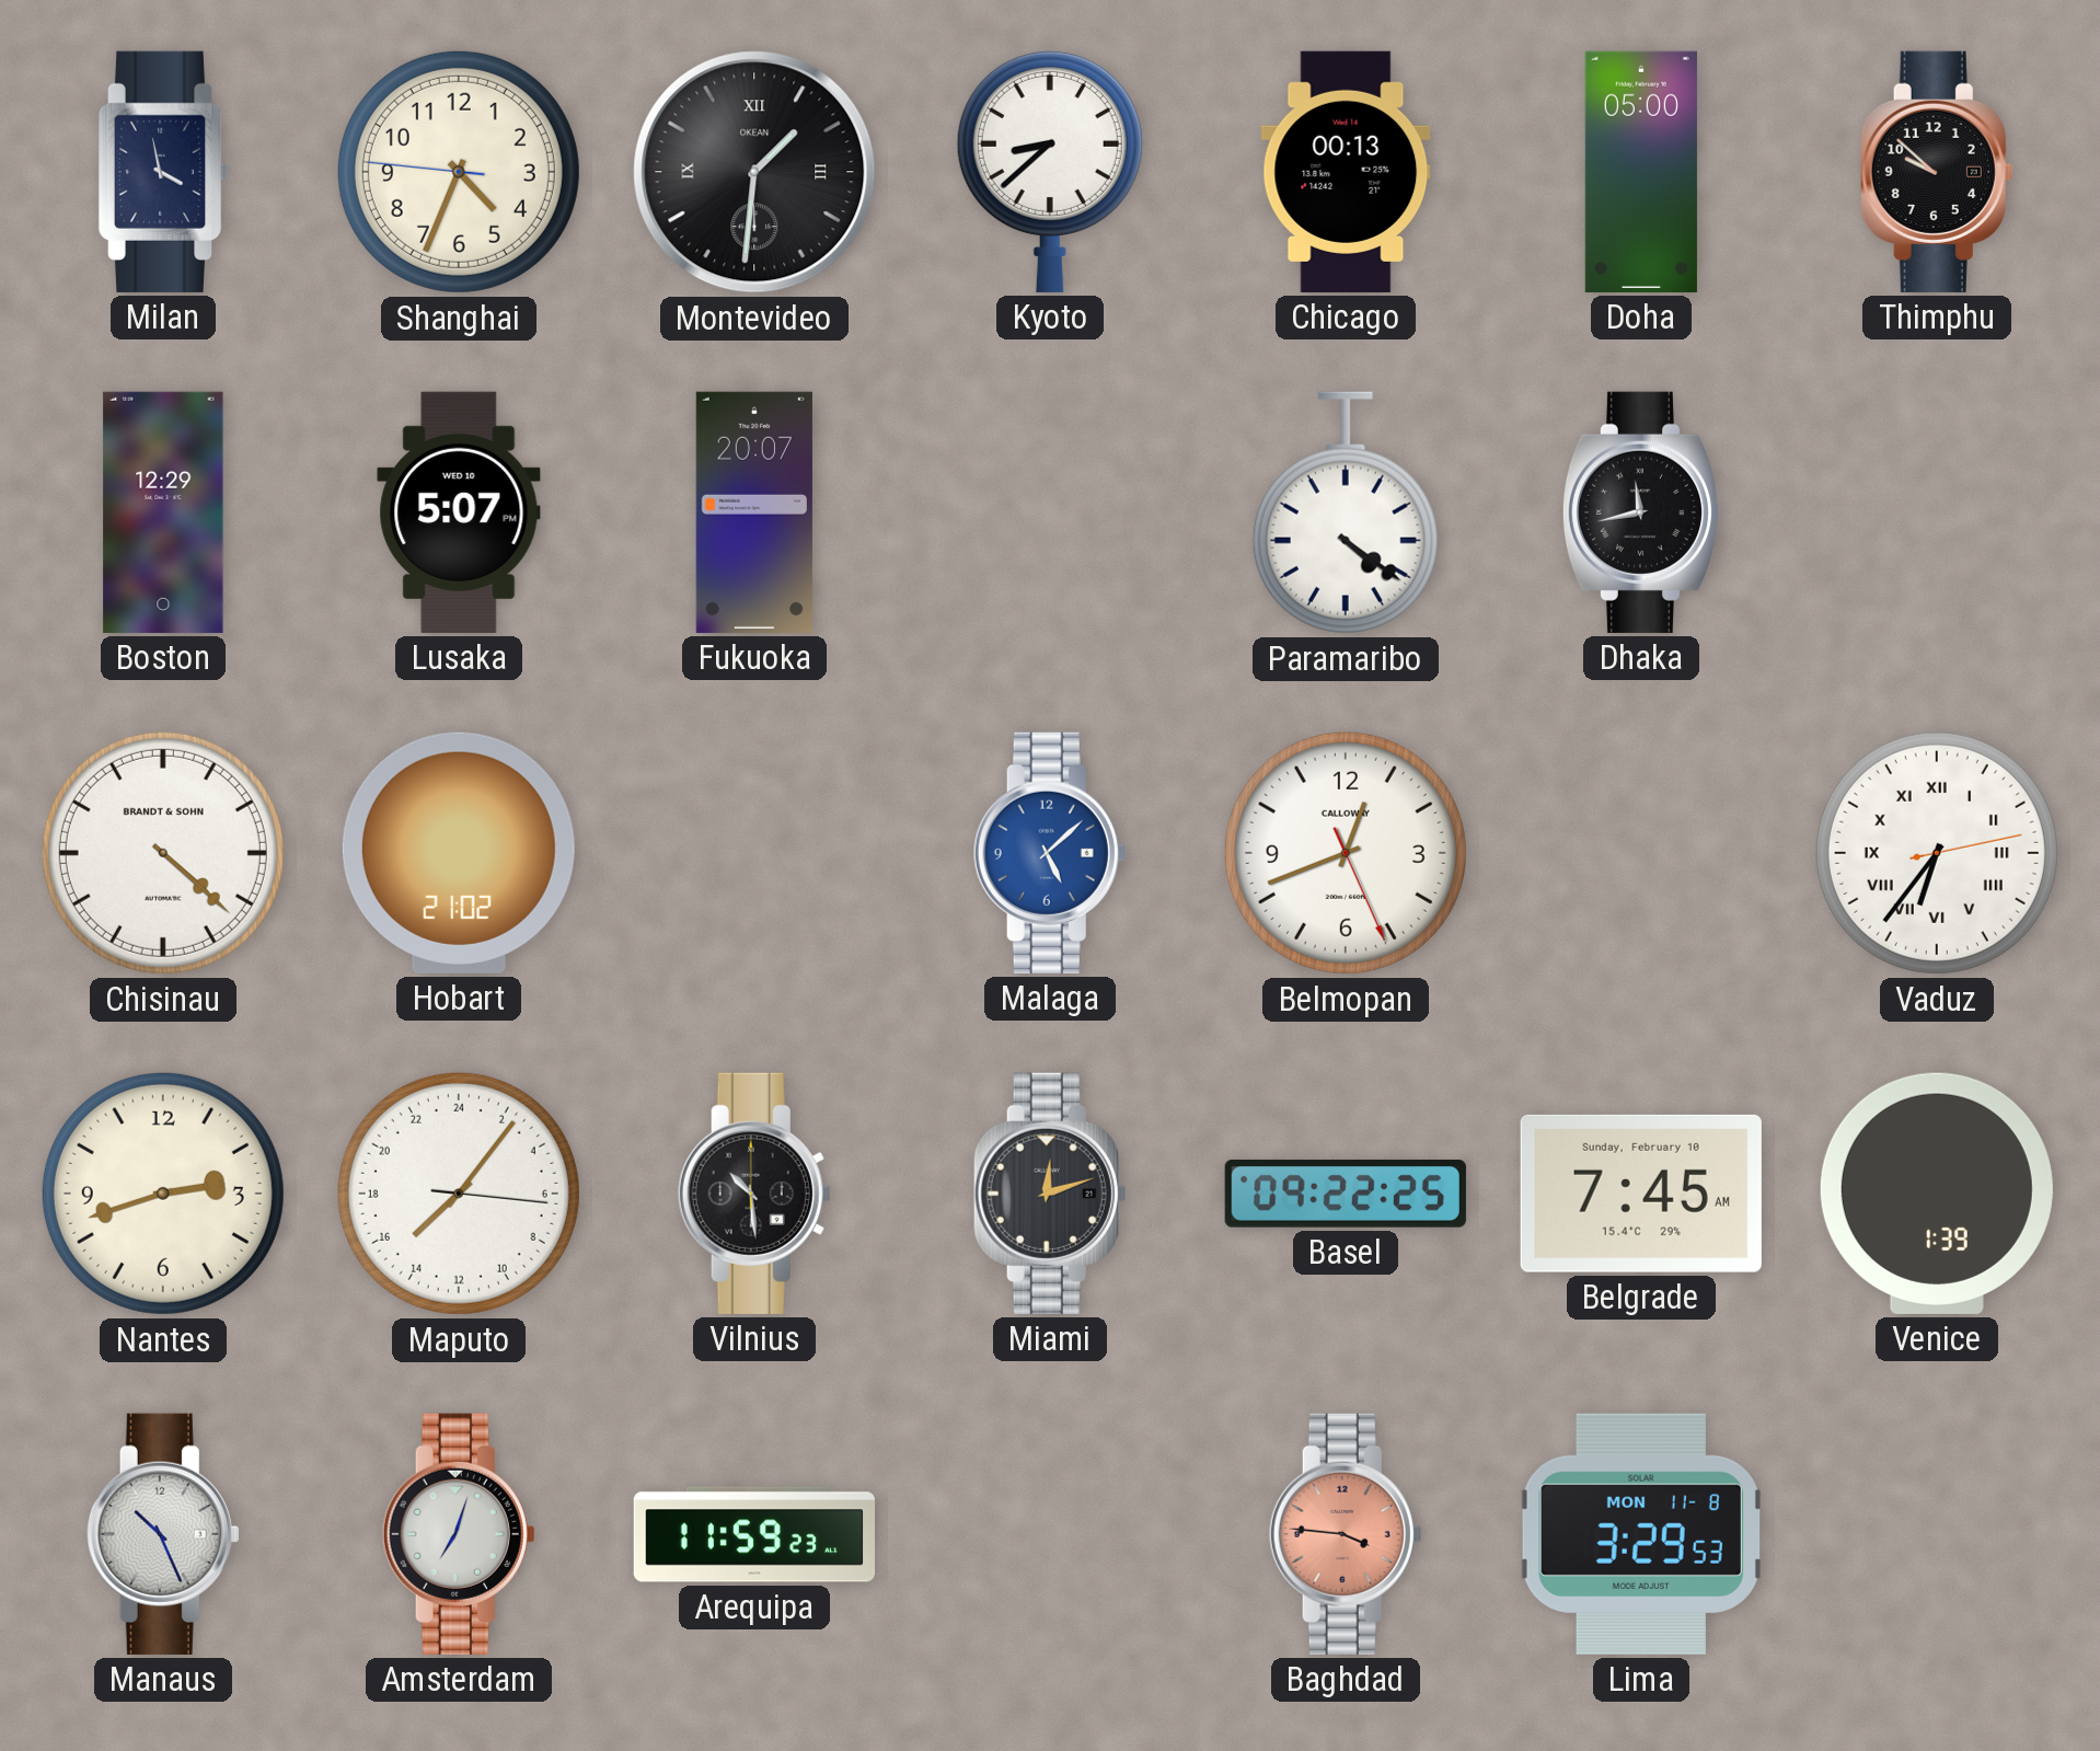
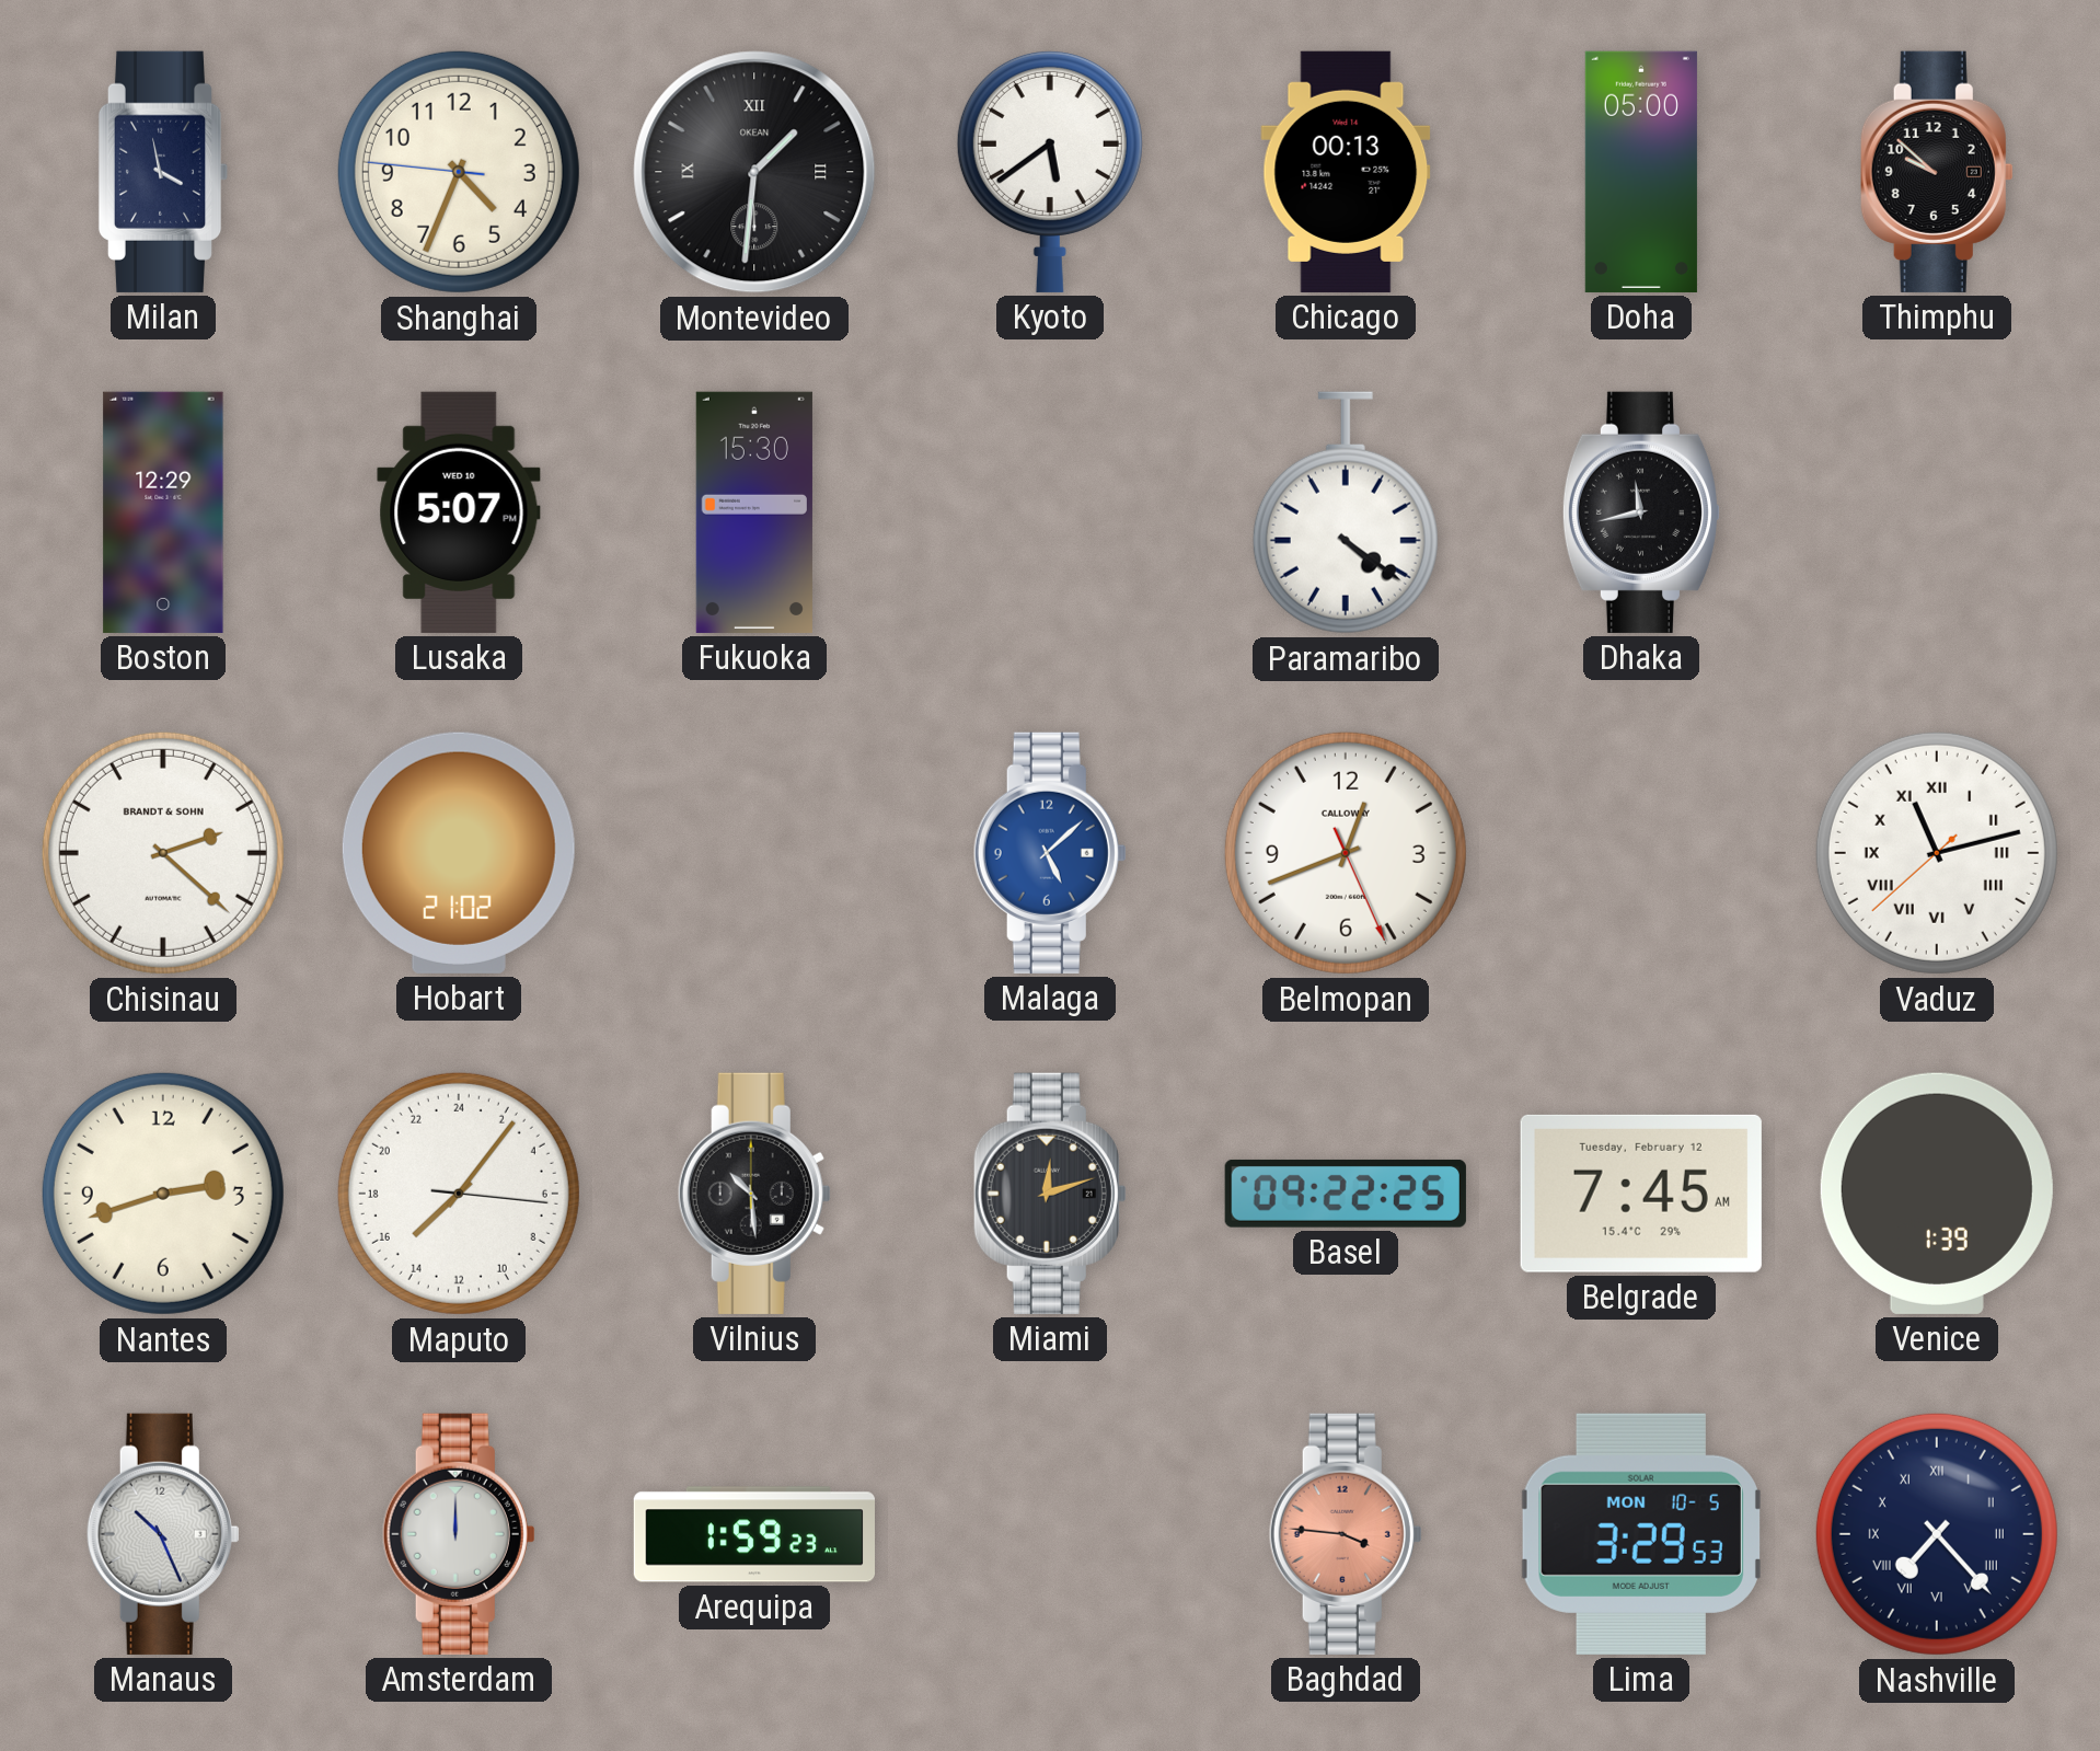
Kyoto: 8:38 -> 5:39 (1050, 171)
Fukuoka: 20:07 -> 15:30 (754, 512)
Chisinau: 4:22 -> 2:22 (163, 853)
Vaduz: 6:36 -> 11:12 (1937, 853)
Belgrade date: Sunday, February 10 -> Tuesday, February 12 (1641, 1194)
Amsterdam: 7:03 -> 12:00 (459, 1534)
Arequipa: 11:59 -> 1:59 (753, 1534)
Lima date: MON 11-8 -> MON 10-5 (1641, 1534)
Nashville: none -> 7:23 (1937, 1534)
